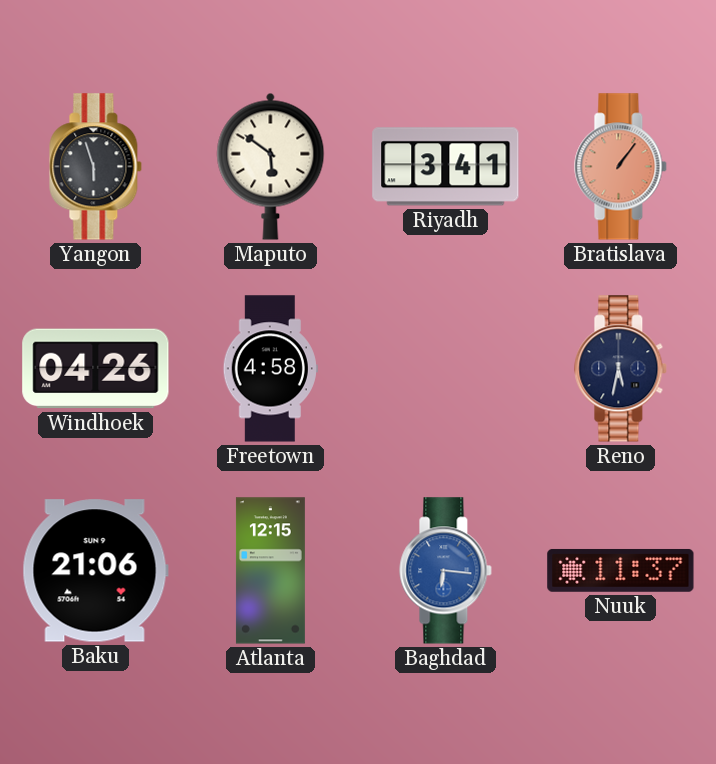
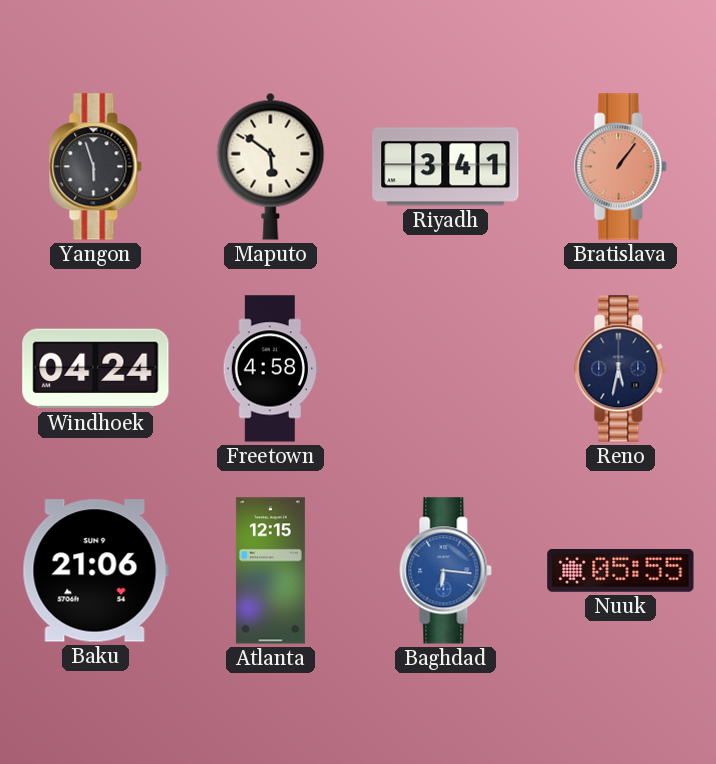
Windhoek: 04:26 -> 04:24 (96, 369)
Nuuk: 11:37 -> 05:55 (621, 571)
